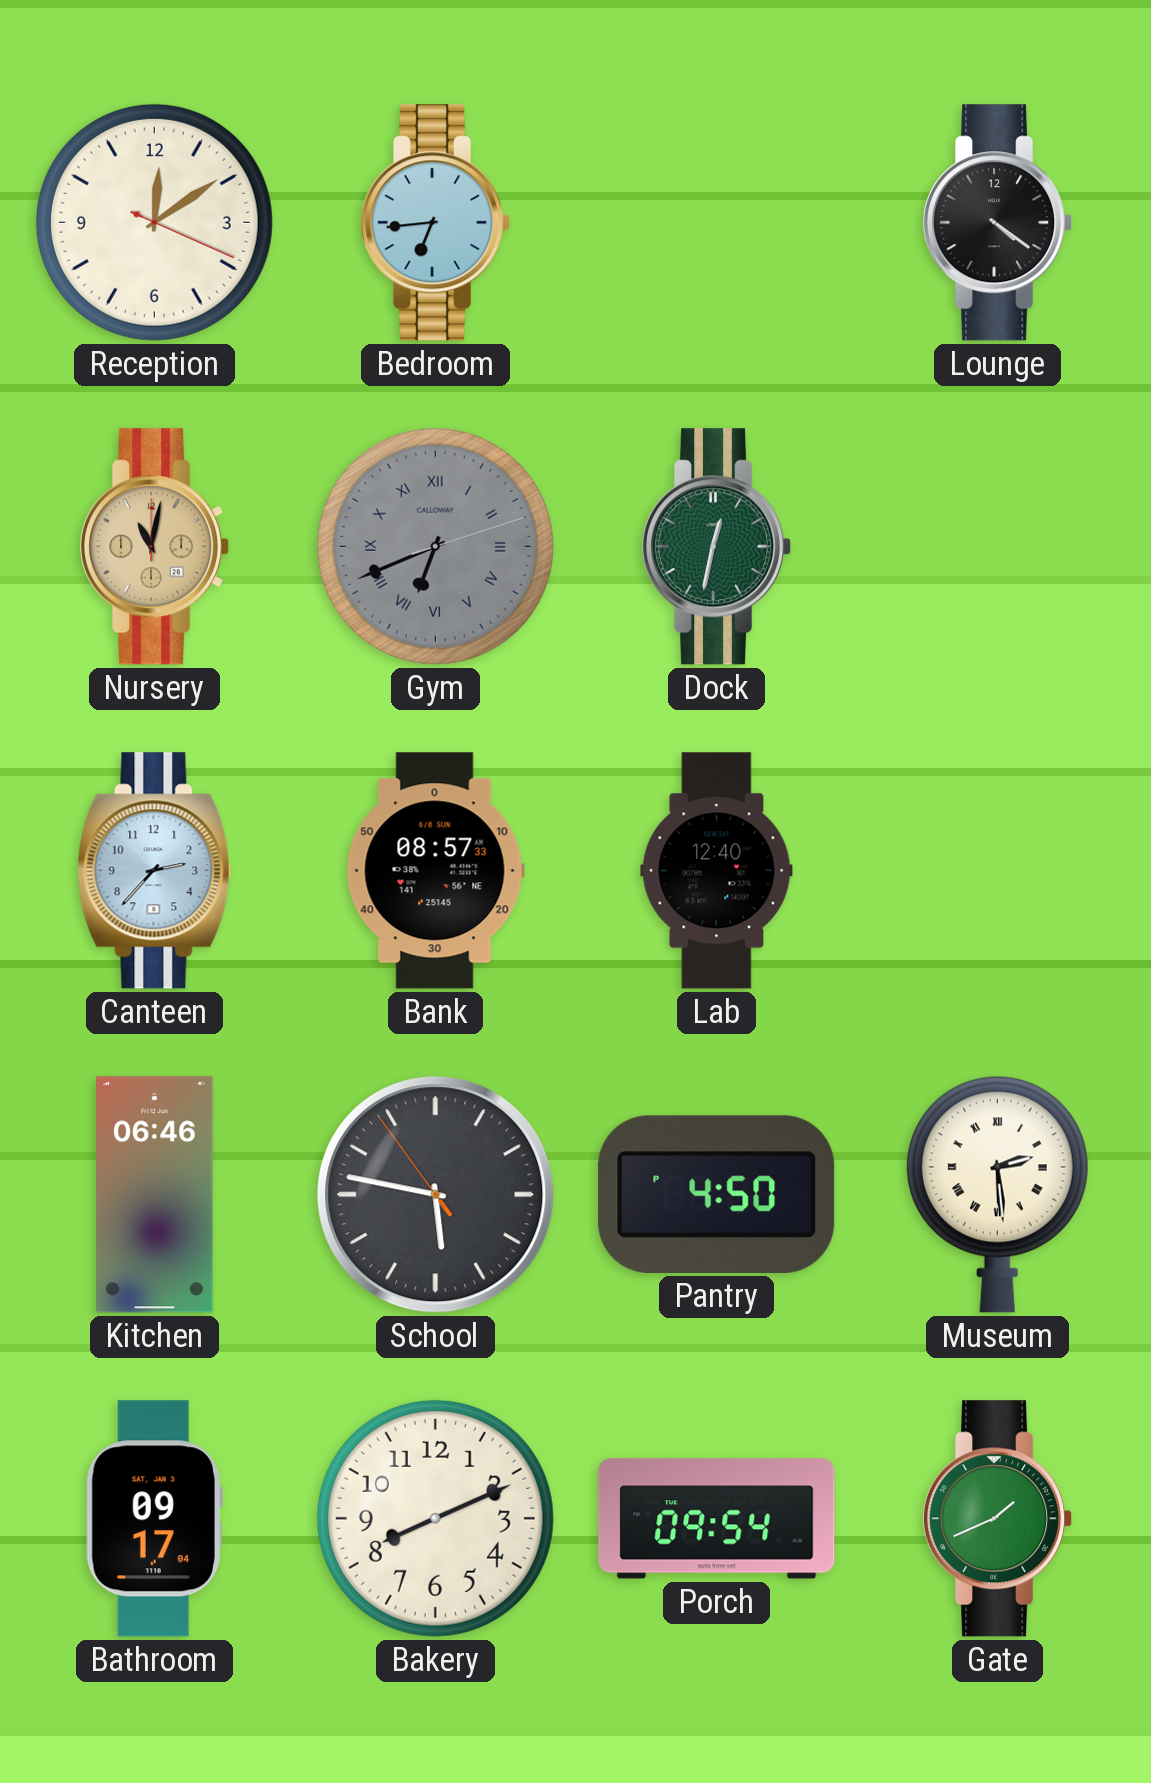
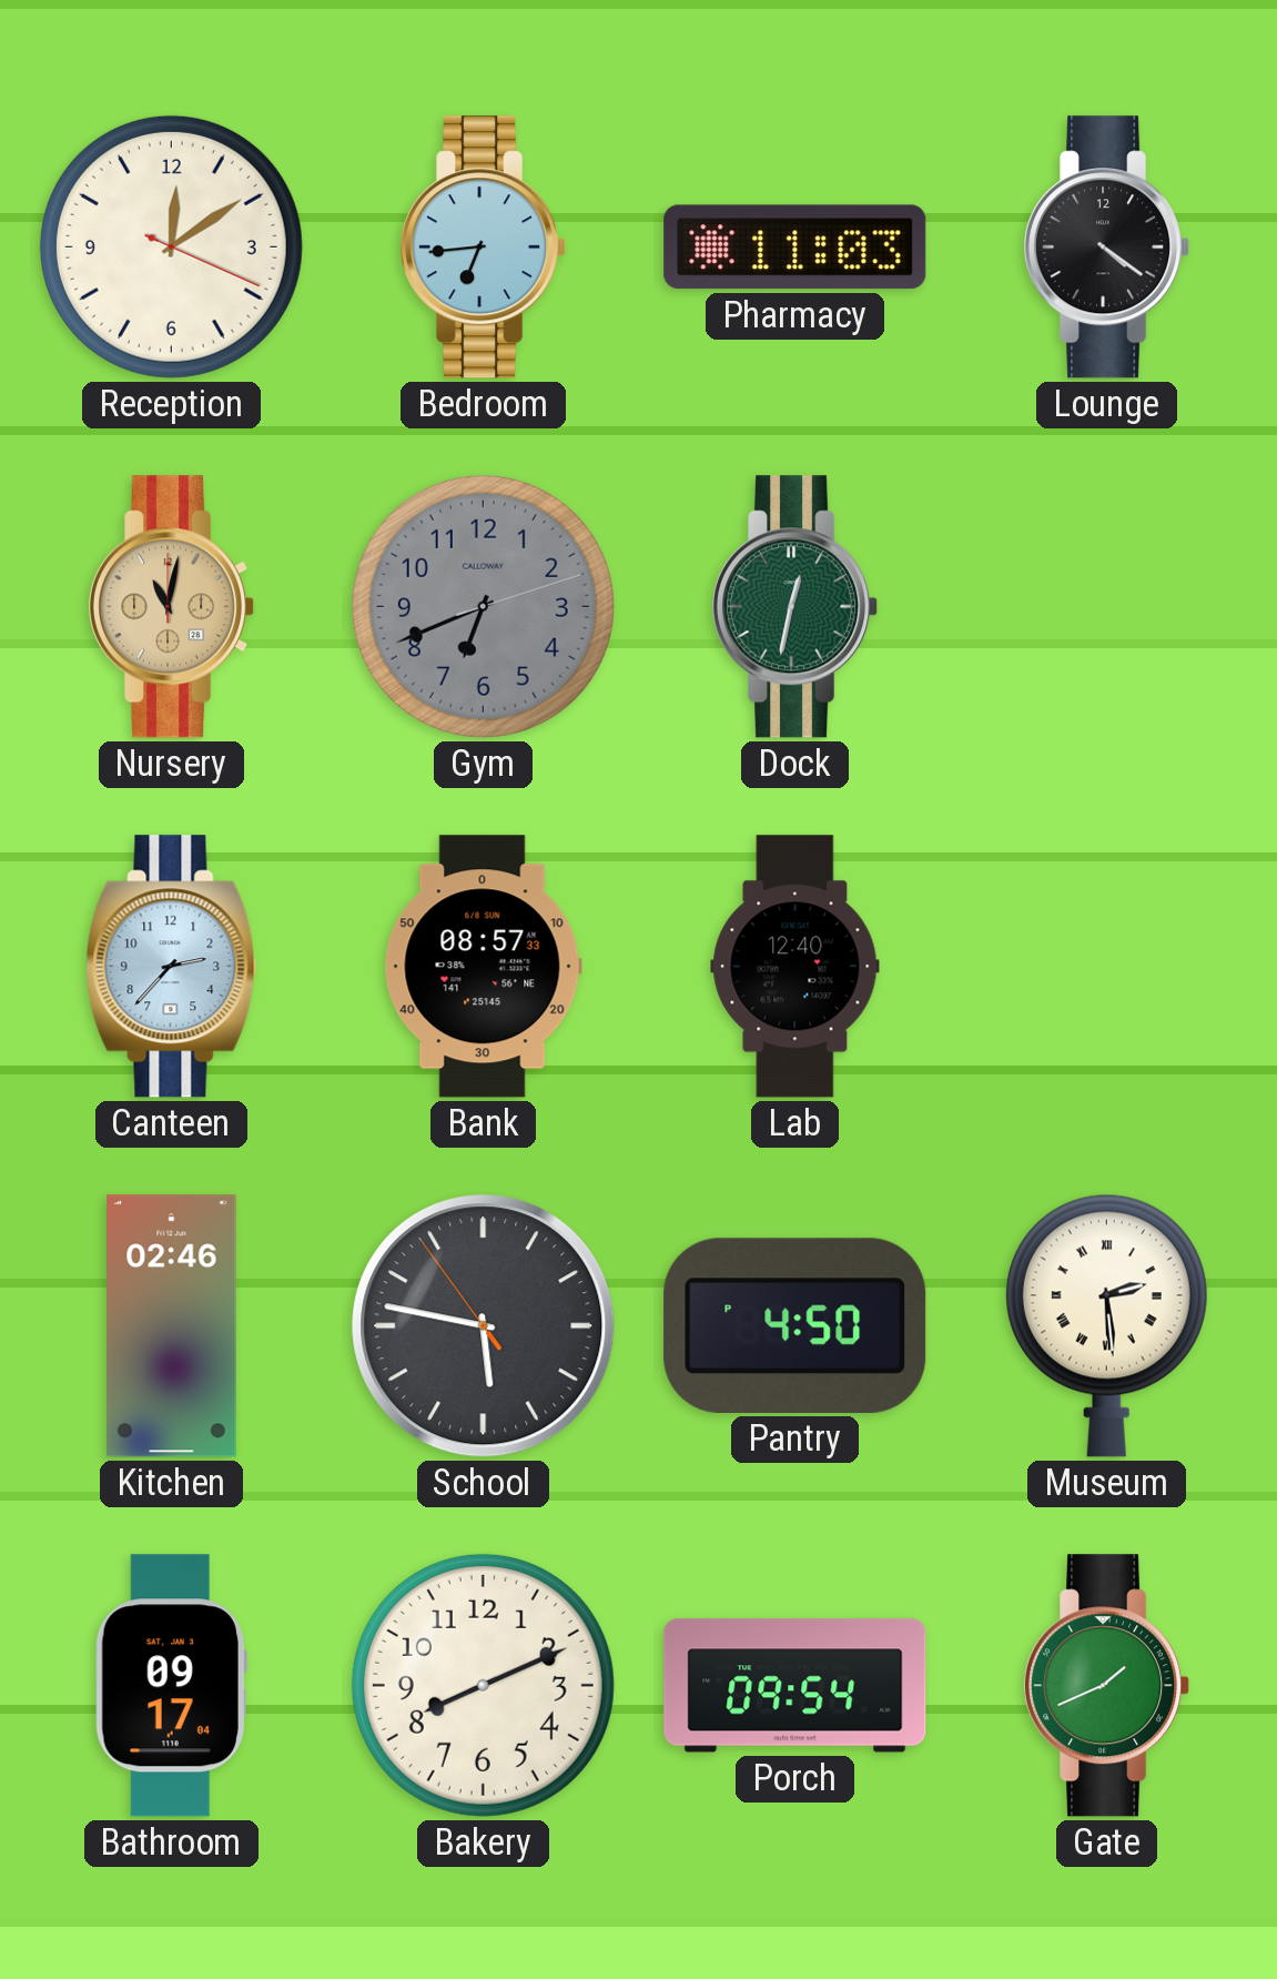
Pharmacy: none -> 11:03 (795, 248)
Gym numerals: Roman -> Arabic (483, 606)
Kitchen: 06:46 -> 02:46 (172, 1326)
